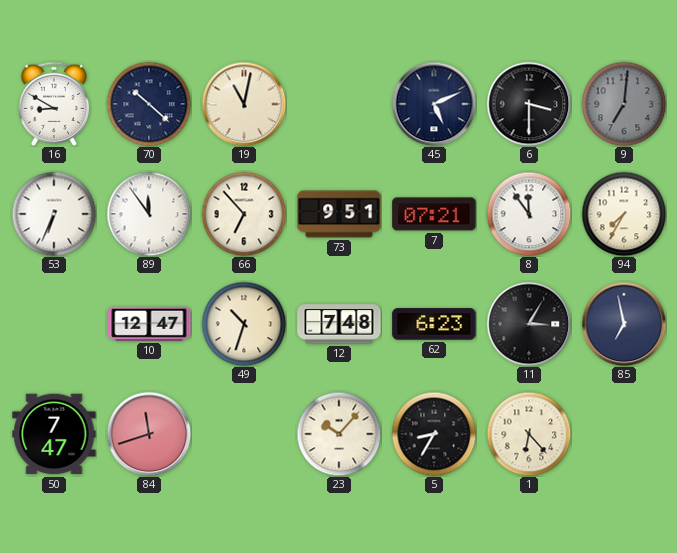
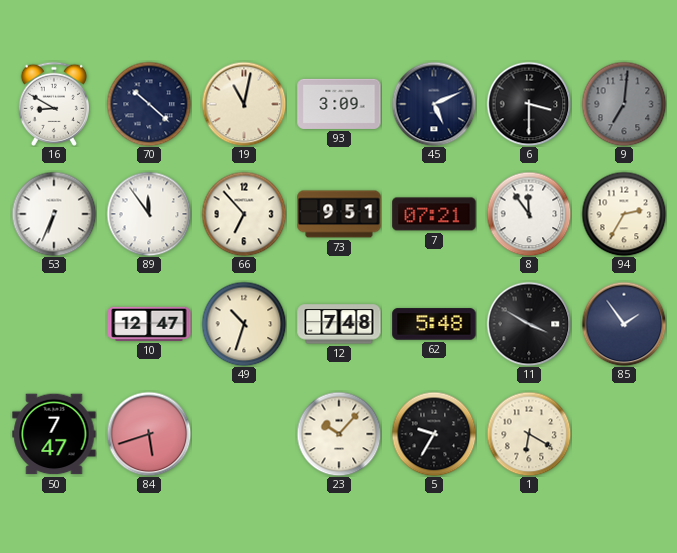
93: none -> 3:09 (339, 104)
94: 7:35 -> 2:35 (624, 214)
62: 6:23 -> 5:48 (434, 324)
11: 3:05 -> 3:50 (529, 324)
85: 6:58 -> 1:54 (624, 324)
84: 11:42 -> 5:42 (149, 434)
5: 8:35 -> 9:35 (434, 434)
1: 6:23 -> 6:20 (529, 434)
